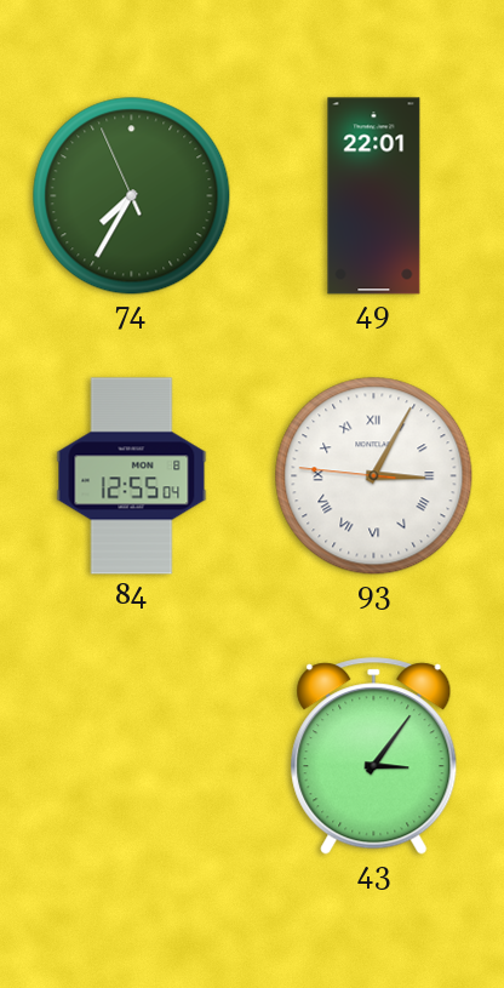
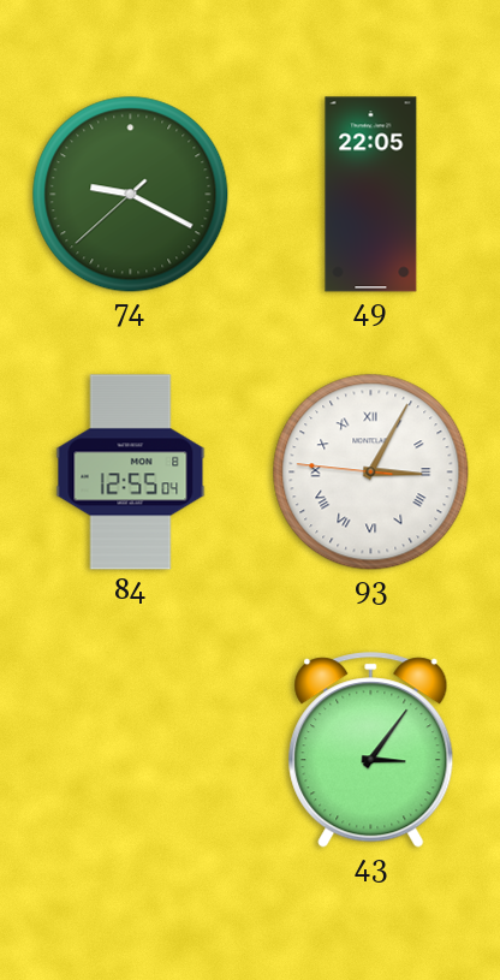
74: 7:34 -> 9:19 (131, 195)
49: 22:01 -> 22:05 (371, 195)
